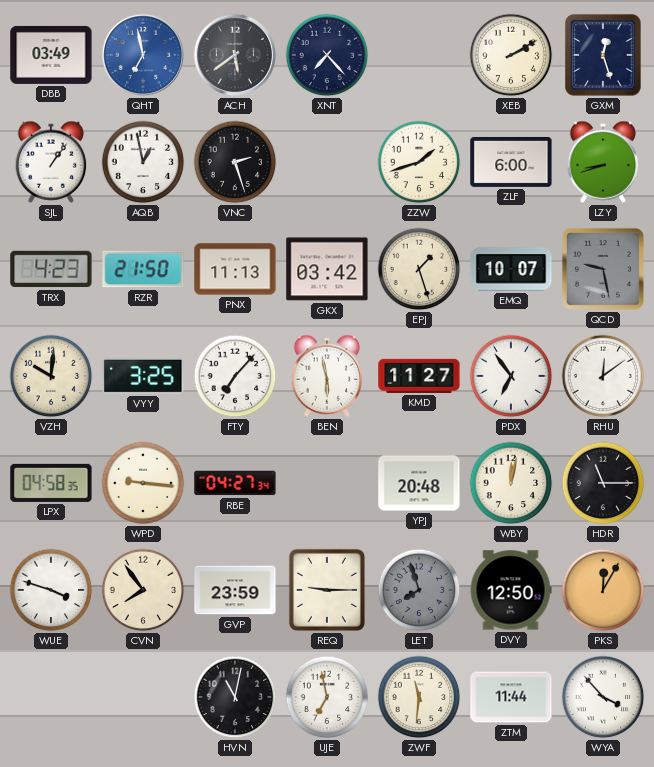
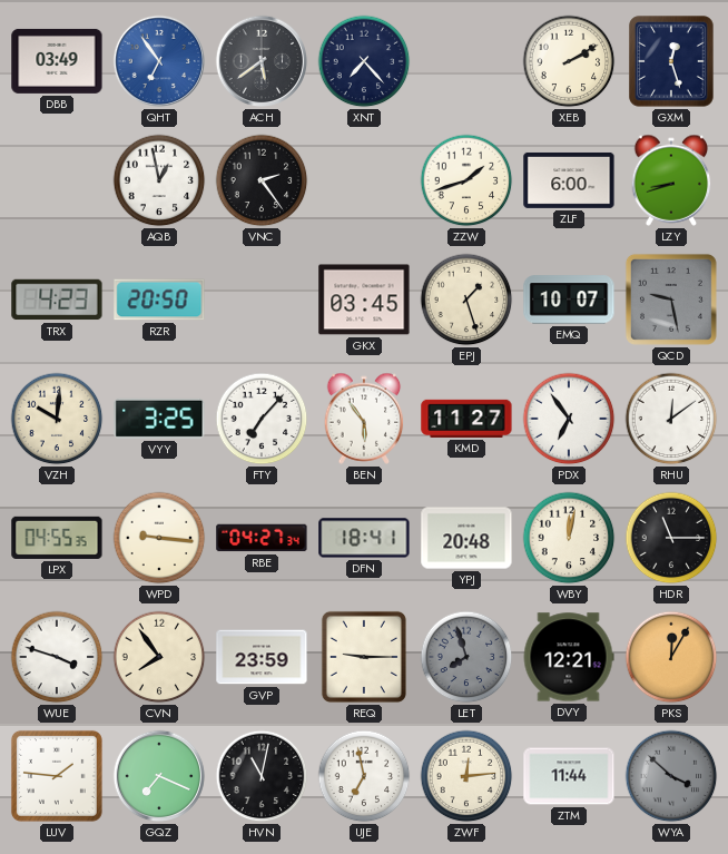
QHT: 6:58 -> 6:54 (159, 61)
SJL: 1:06 -> none (51, 162)
VNC: 2:27 -> 2:24 (262, 180)
RZR: 21:50 -> 20:50 (159, 300)
PNX: 11:13 -> none (235, 269)
GKX: 03:42 -> 03:45 (364, 300)
BEN: 5:58 -> 5:54 (364, 419)
LPX: 04:58 -> 04:55 (57, 538)
DFN: none -> 18:41 (364, 538)
DVY: 12:50 -> 12:21 (569, 657)
LUV: none -> 1:46 (57, 776)
GQZ: none -> 7:19 (159, 776)
ZWF: 11:31 -> 12:14 (466, 776)
WYA: 3:53 -> 3:52 (671, 776)
WYA dial: white -> grey (671, 776)
